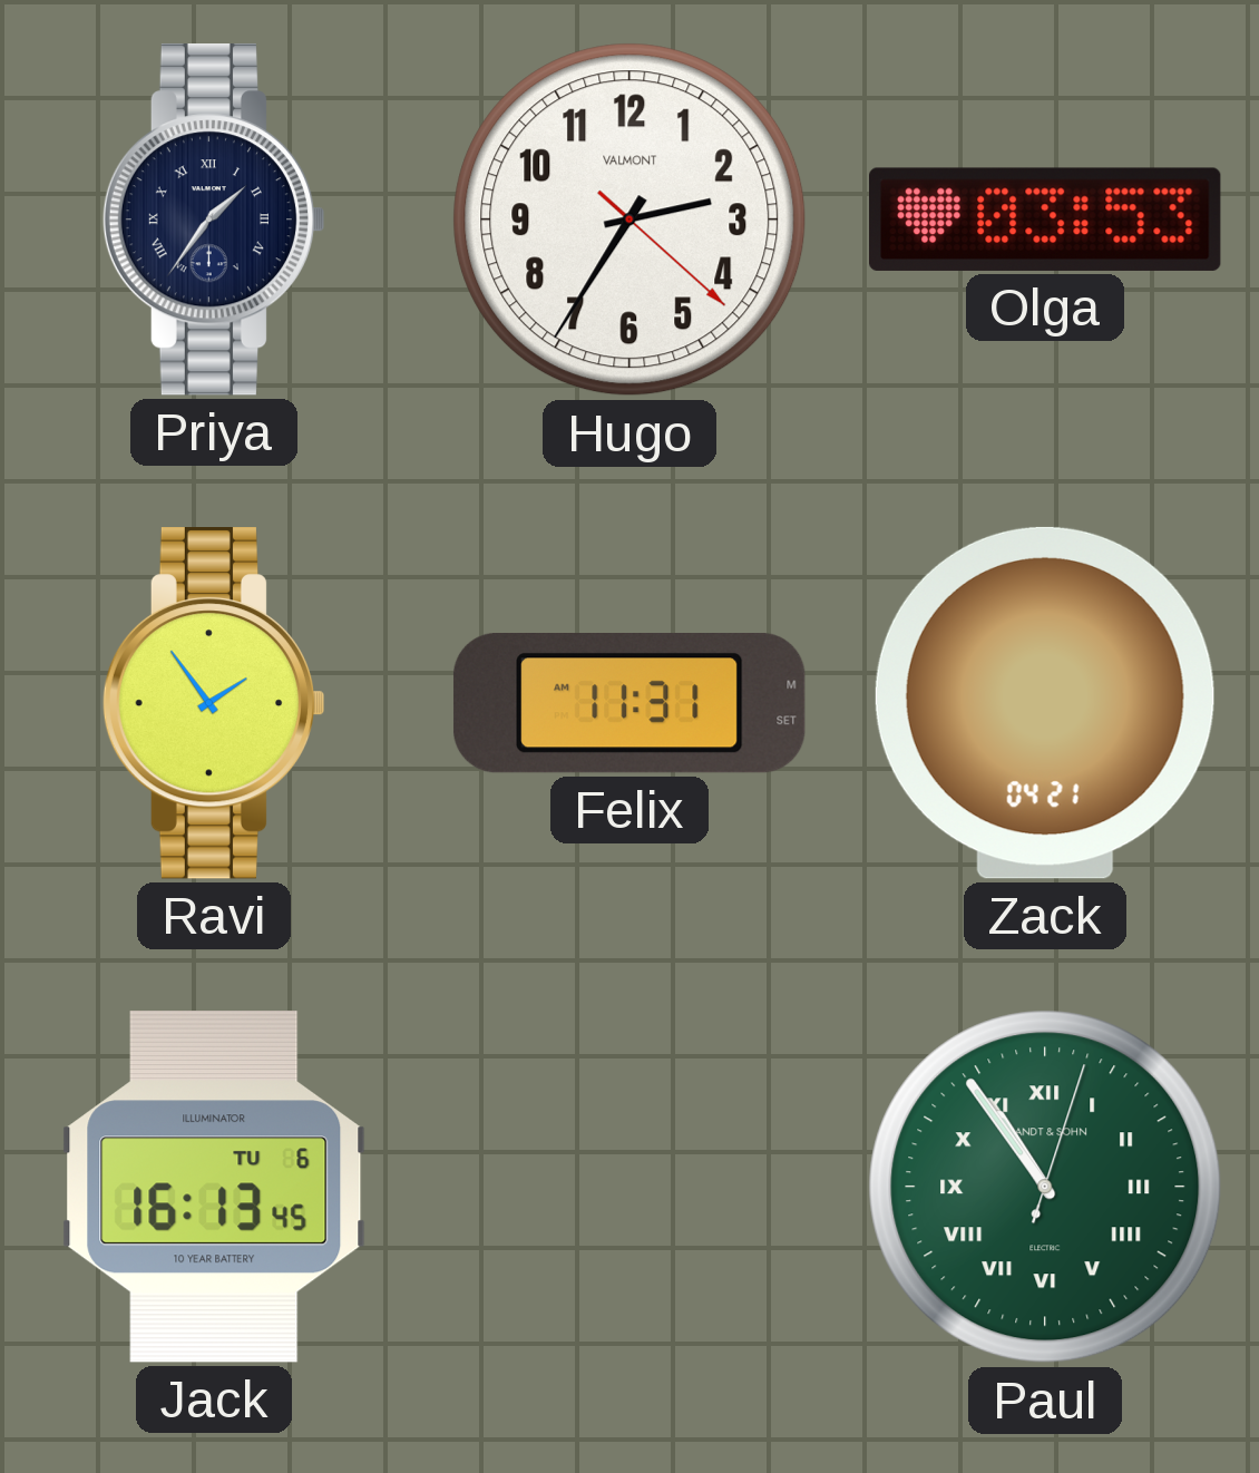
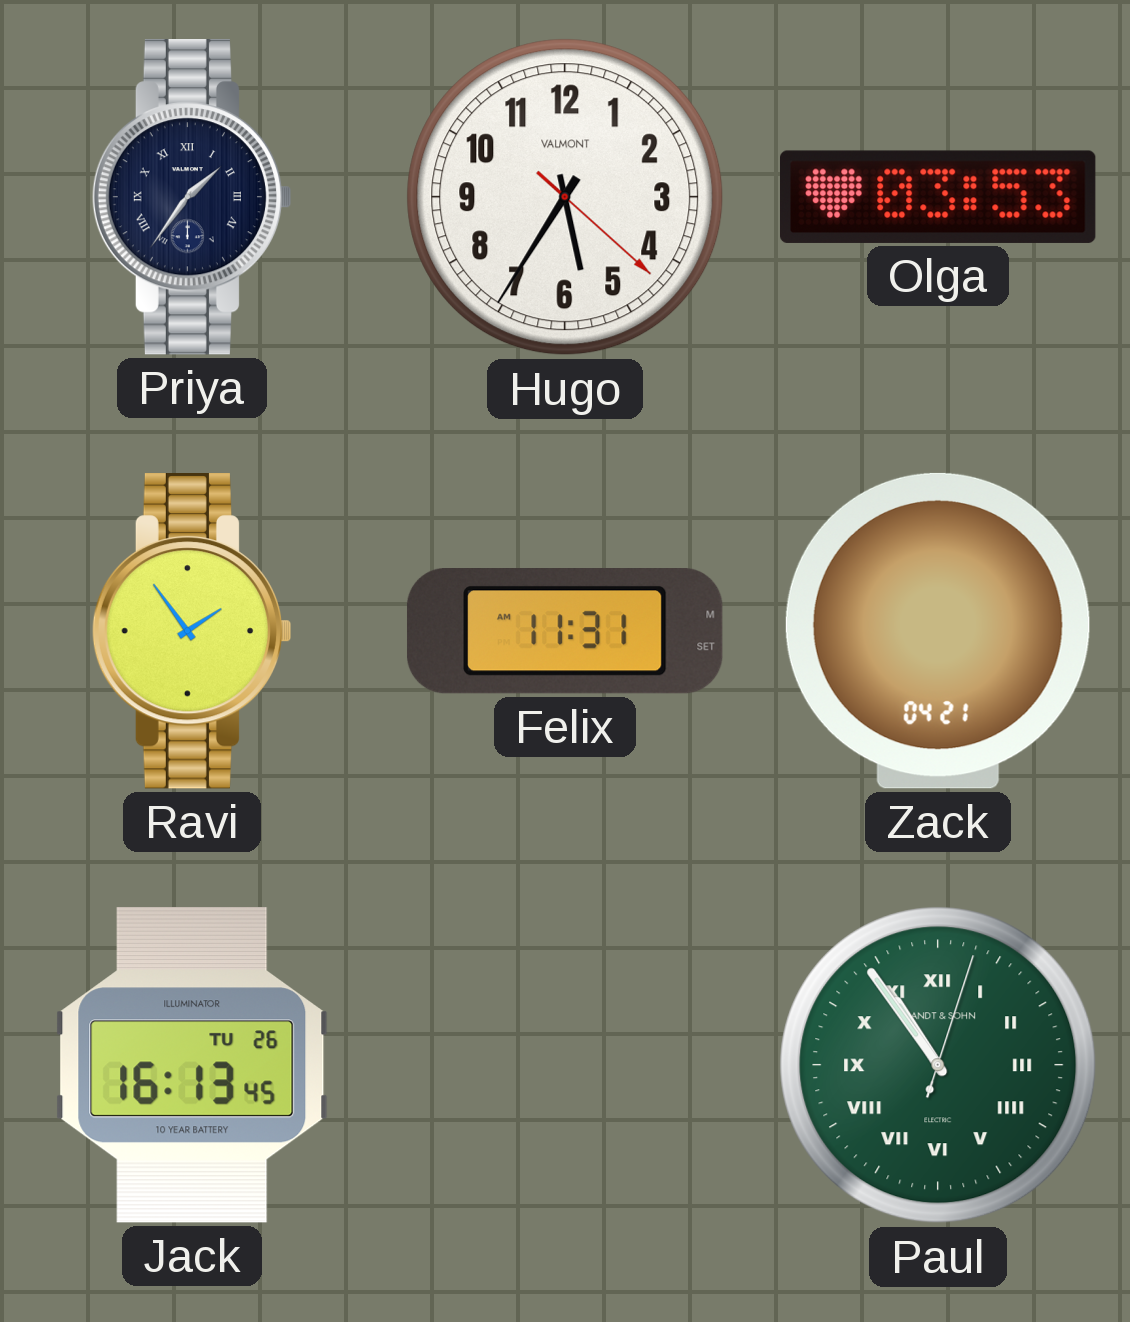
Hugo: 2:35 -> 5:35 (565, 197)
Jack date: TU 6 -> TU 26 (192, 1066)
